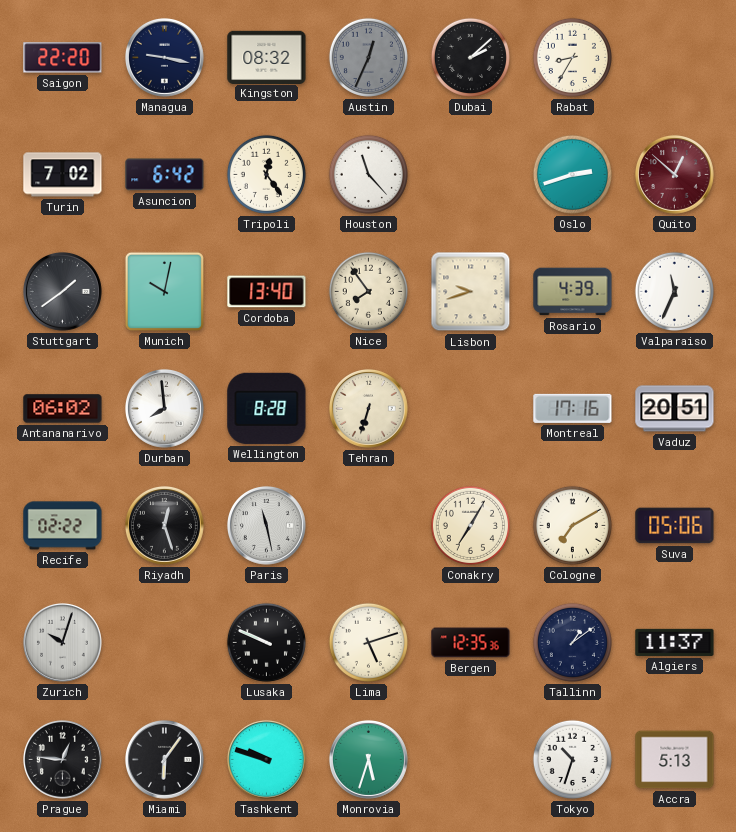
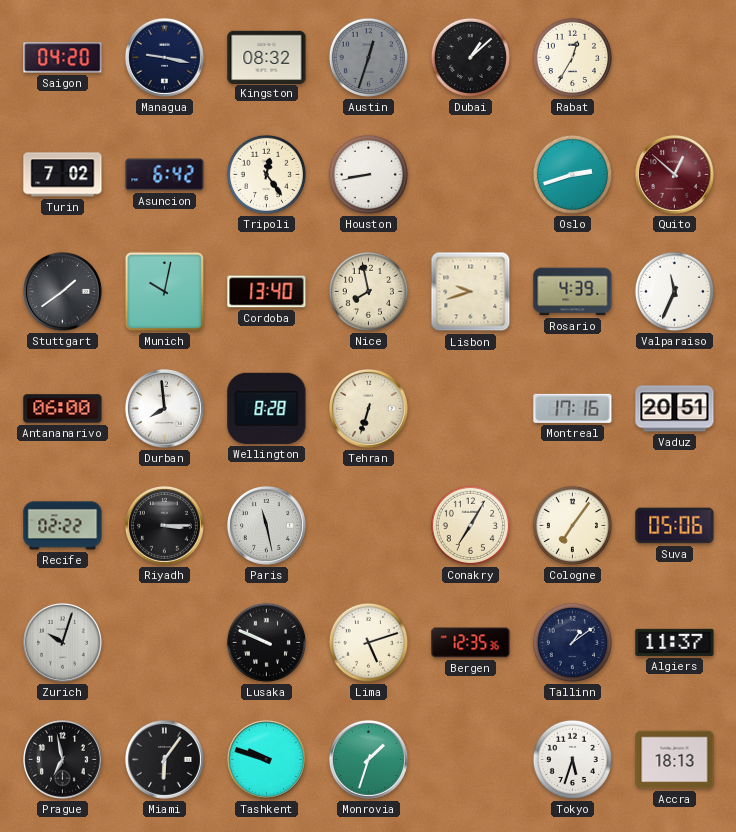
Saigon: 22:20 -> 04:20 (63, 58)
Austin: 12:34 -> 12:33 (368, 57)
Dubai: 2:08 -> 1:08 (470, 57)
Rabat: 8:35 -> 12:35 (572, 57)
Houston: 11:23 -> 8:43 (368, 174)
Nice: 7:54 -> 7:58 (368, 291)
Antananarivo: 06:02 -> 06:00 (63, 409)
Riyadh: 12:27 -> 3:15 (164, 525)
Cologne: 7:10 -> 7:06 (572, 525)
Prague: 12:46 -> 6:58 (62, 759)
Monrovia: 5:33 -> 1:33 (368, 759)
Tokyo: 10:33 -> 5:33 (572, 759)
Accra: 5:13 -> 18:13 (675, 760)
